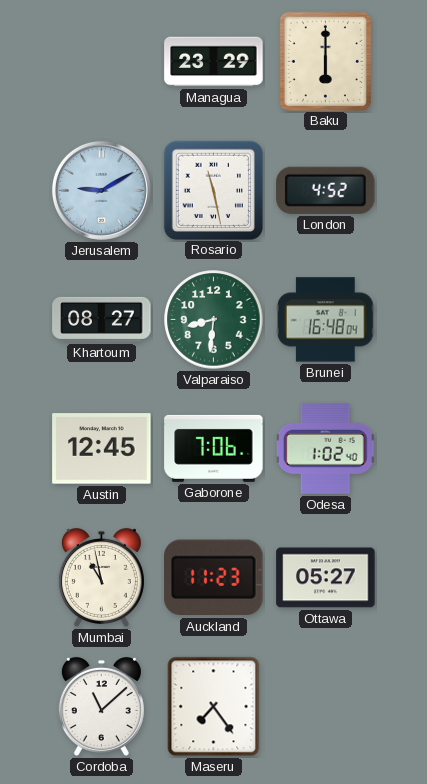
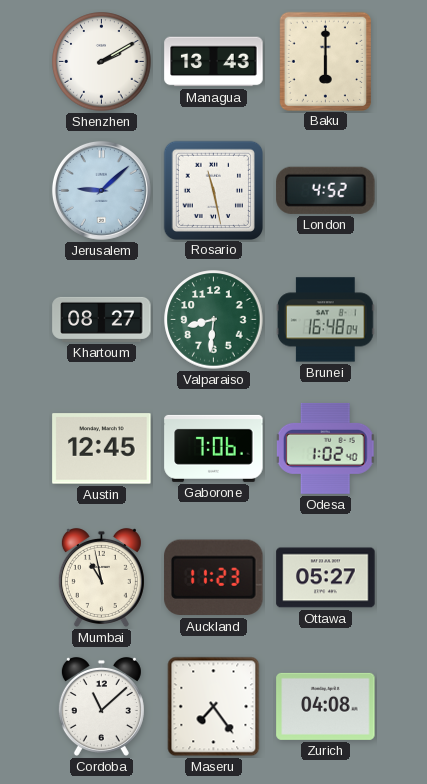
Shenzhen: none -> 2:10 (102, 62)
Managua: 23:29 -> 13:43 (214, 62)
Jerusalem: 9:10 -> 9:08 (101, 190)
Zurich: none -> 04:08 (326, 706)
